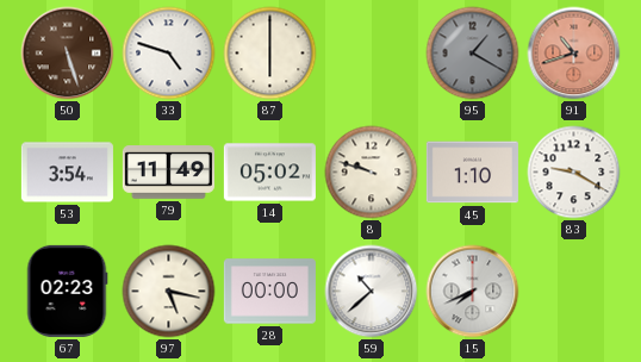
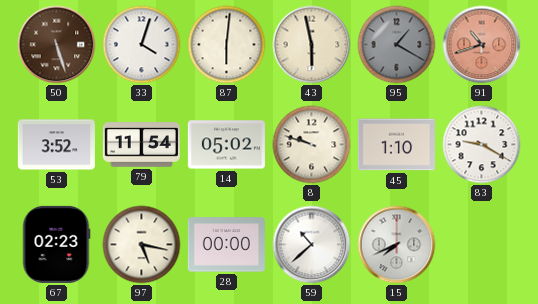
33: 4:48 -> 4:03 (142, 45)
87: 6:00 -> 6:01 (227, 45)
43: none -> 5:58 (312, 45)
53: 3:54 -> 3:52 (56, 145)
79: 11:49 -> 11:54 (141, 145)
